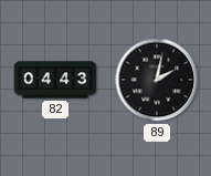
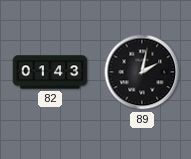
82: 04:43 -> 01:43 (50, 72)
